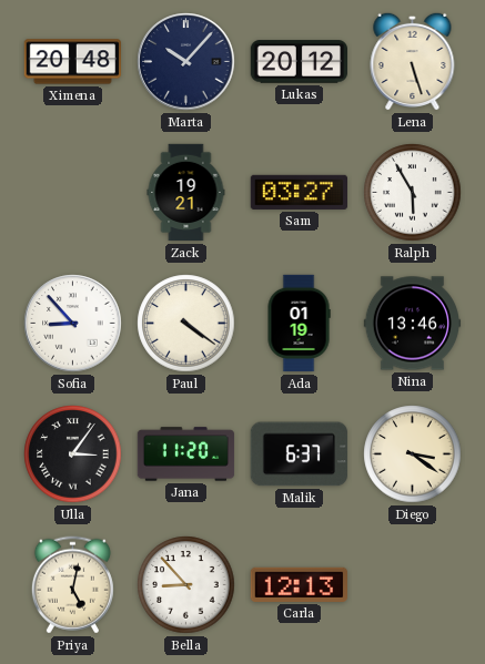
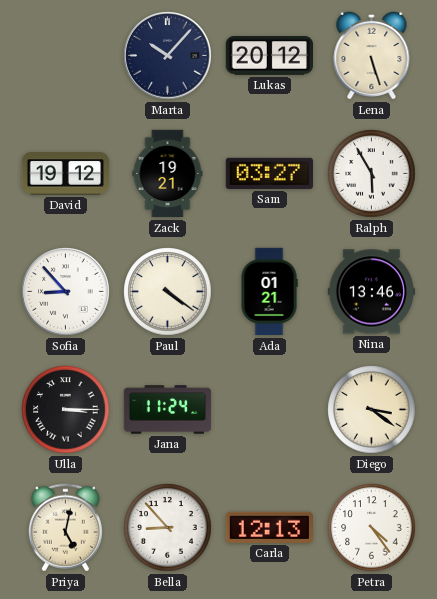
Ximena: 20:48 -> none (72, 62)
David: none -> 19:12 (66, 174)
Ada: 01:19 -> 01:21 (269, 292)
Ulla: 3:06 -> 3:15 (66, 410)
Jana: 11:20 -> 11:24 (168, 410)
Malik: 6:37 -> none (299, 454)
Petra: none -> 4:24 (372, 528)
